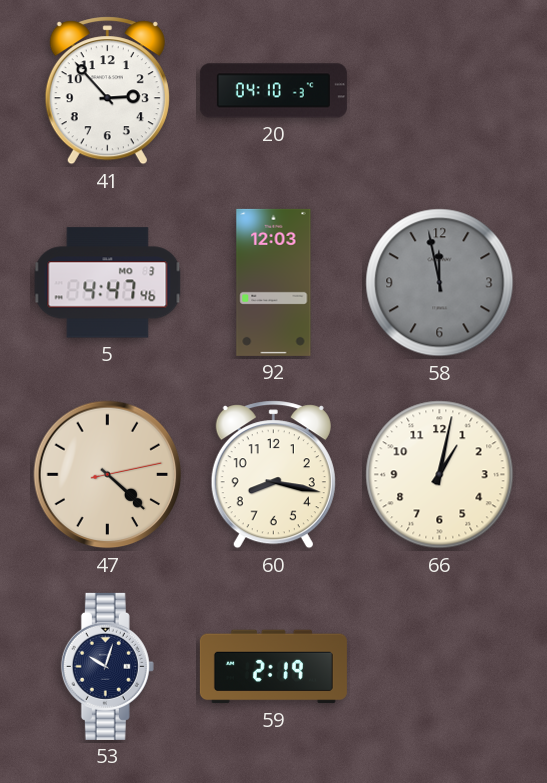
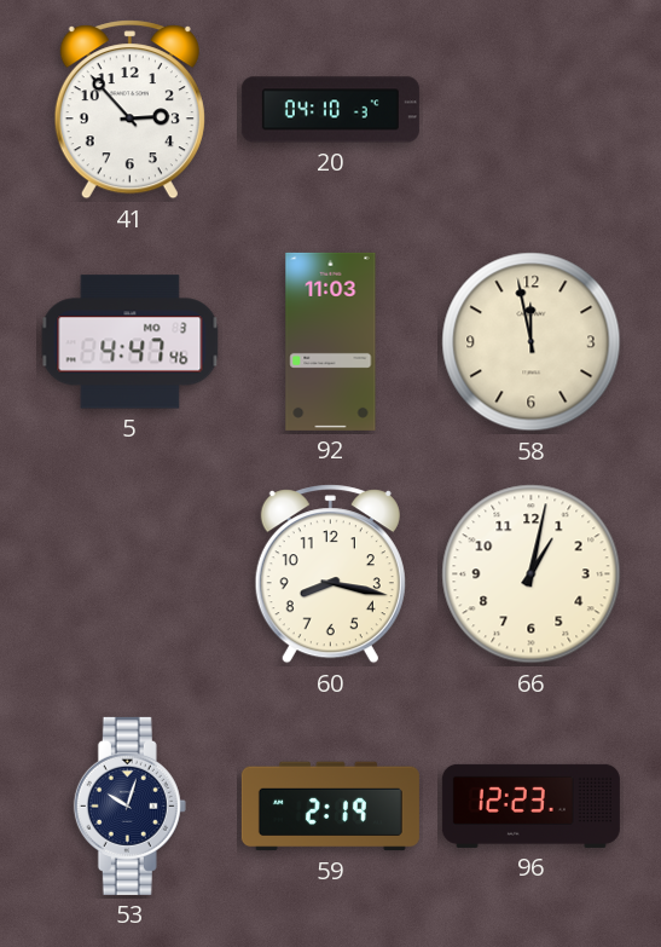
92: 12:03 -> 11:03 (331, 341)
58 dial: grey -> cream (532, 342)
47: 4:22 -> none (108, 475)
96: none -> 12:23 (530, 805)
